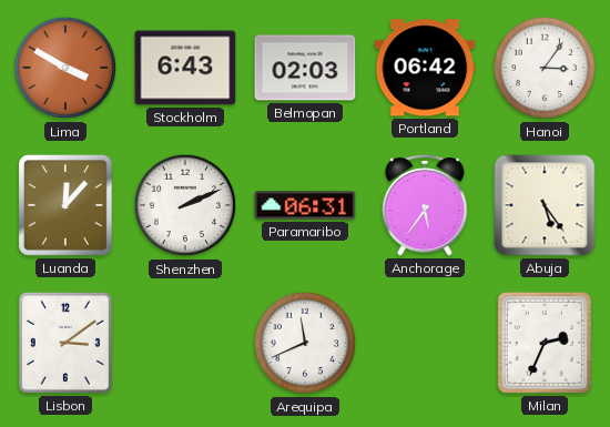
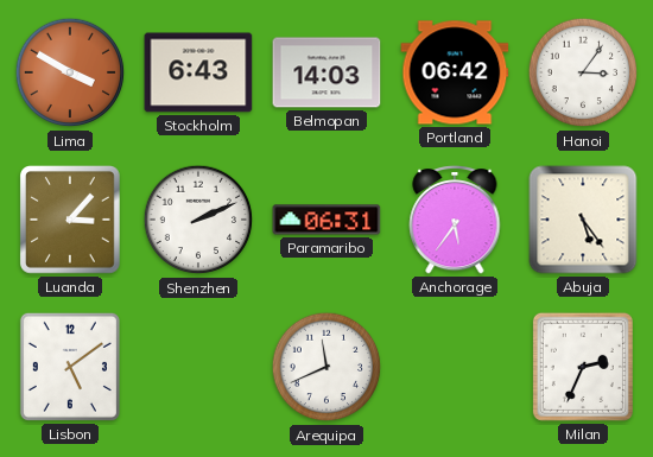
Belmopan: 02:03 -> 14:03 (326, 72)
Luanda: 12:07 -> 3:07 (71, 221)
Lisbon: 3:09 -> 5:09 (70, 367)
